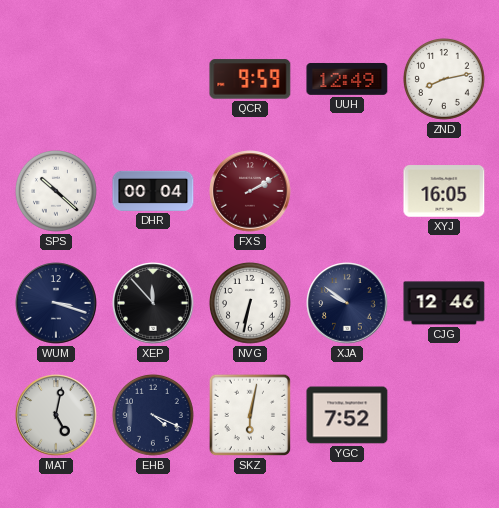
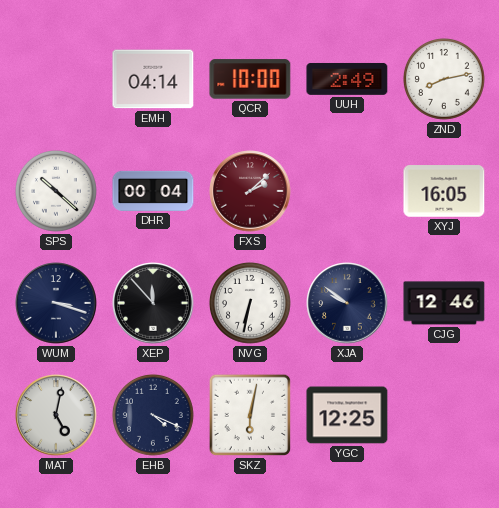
EMH: none -> 04:14 (153, 79)
QCR: 9:59 -> 10:00 (250, 79)
UUH: 12:49 -> 2:49 (347, 79)
FXS: 2:10 -> 2:08 (250, 191)
YGC: 7:52 -> 12:25 (347, 415)
